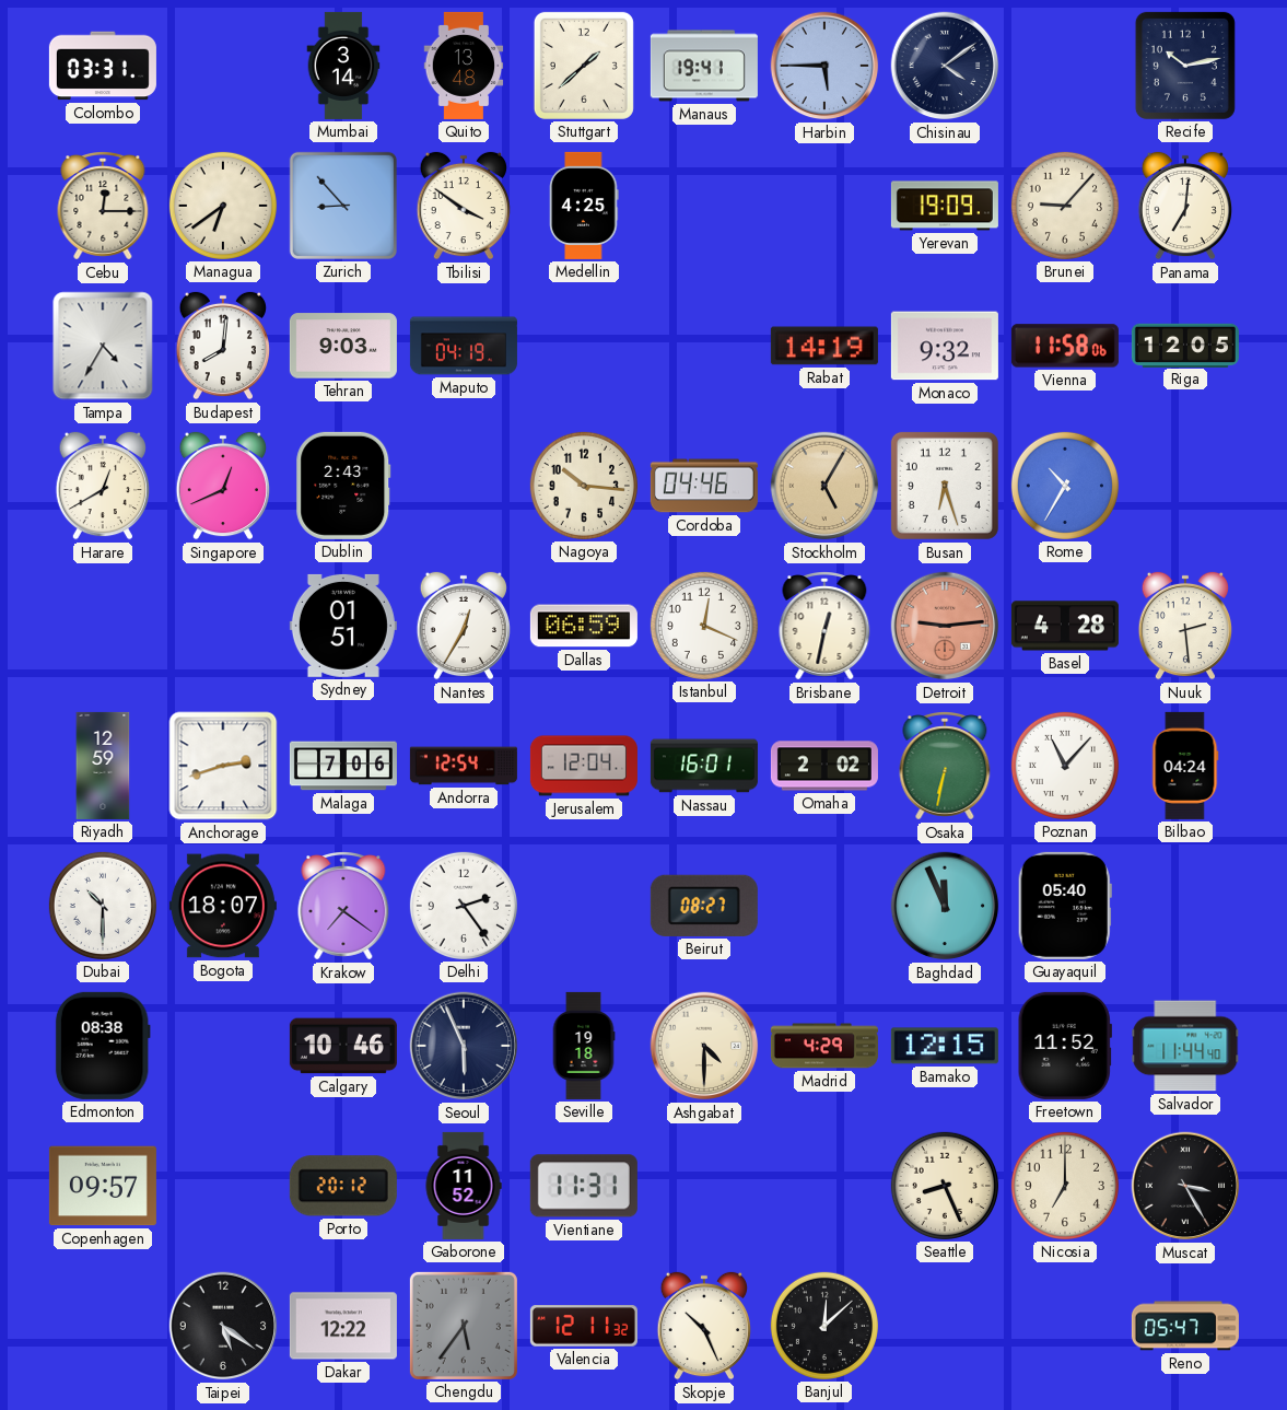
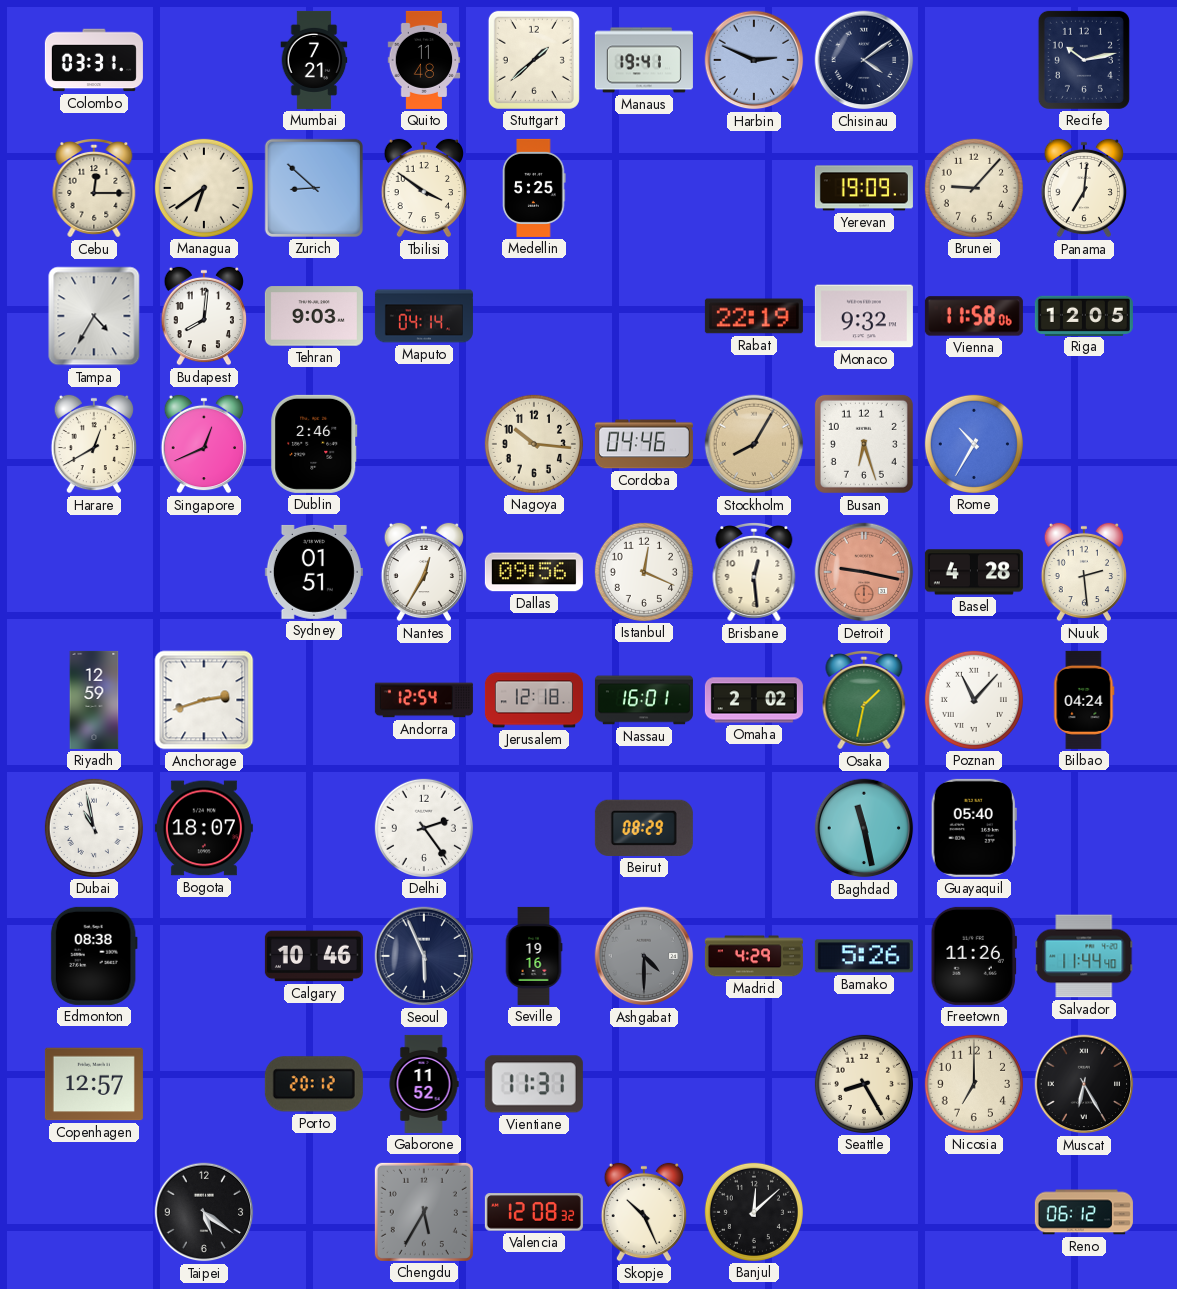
Mumbai: 3:14 -> 7:21 (314, 60)
Quito: 13:48 -> 11:48 (424, 60)
Harbin: 5:45 -> 2:49 (754, 60)
Zurich: 8:53 -> 8:52 (314, 188)
Medellin: 4:25 -> 5:25 (534, 188)
Maputo: 04:19 -> 04:14 (424, 316)
Rabat: 14:19 -> 22:19 (754, 316)
Dublin: 2:43 -> 2:46 (314, 444)
Stockholm: 5:05 -> 8:05 (754, 444)
Dallas: 06:59 -> 09:56 (534, 572)
Brisbane: 12:32 -> 12:29 (754, 573)
Detroit: 9:14 -> 9:17 (864, 572)
Malaga: 7:06 -> none (343, 766)
Jerusalem: 12:04 -> 12:18 (534, 700)
Osaka: 6:32 -> 1:32 (864, 701)
Dubai: 10:30 -> 10:58 (94, 828)
Krakow: 7:21 -> none (343, 907)
Beirut: 08:27 -> 08:29 (644, 828)
Baghdad: 11:56 -> 11:28 (864, 828)
Seville: 19:18 -> 19:16 (534, 956)
Ashgabat dial: cream -> grey (644, 956)
Bamako: 12:15 -> 5:26 (864, 956)
Freetown: 11:52 -> 11:26 (974, 956)
Copenhagen: 09:57 -> 12:57 (94, 1084)
Seattle: 8:26 -> 8:25 (864, 1084)
Muscat: 3:25 -> 6:25 (1084, 1084)
Dakar: 12:22 -> none (343, 1326)
Chengdu: 5:36 -> 5:35 (424, 1212)
Valencia: 12:11 -> 12:08 (534, 1212)
Reno: 05:47 -> 06:12 (1084, 1212)
